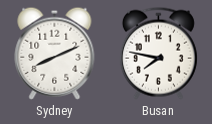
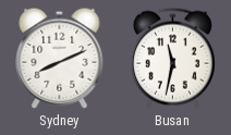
Busan: 7:47 -> 11:32 (172, 58)
